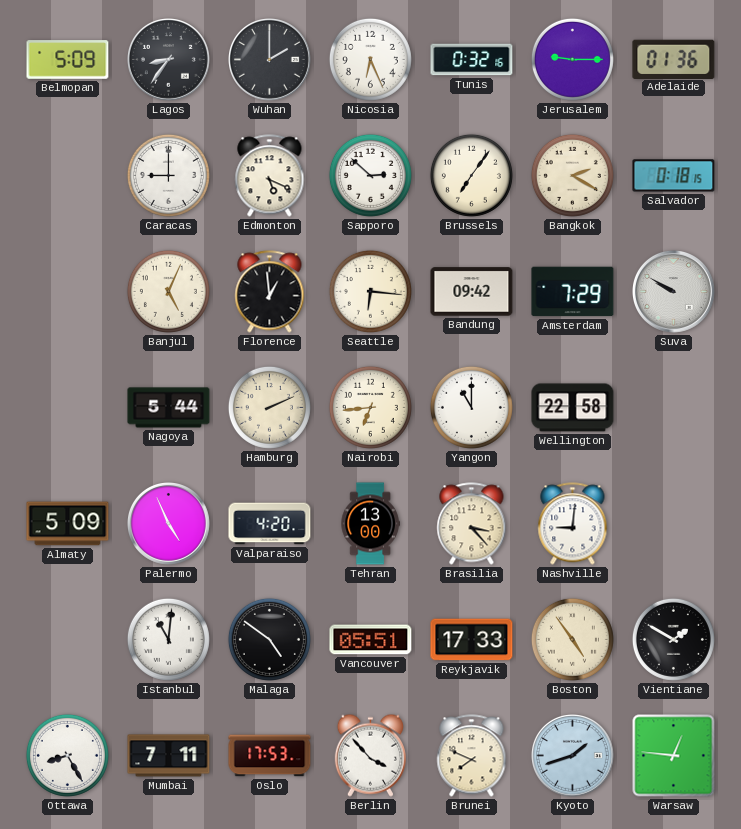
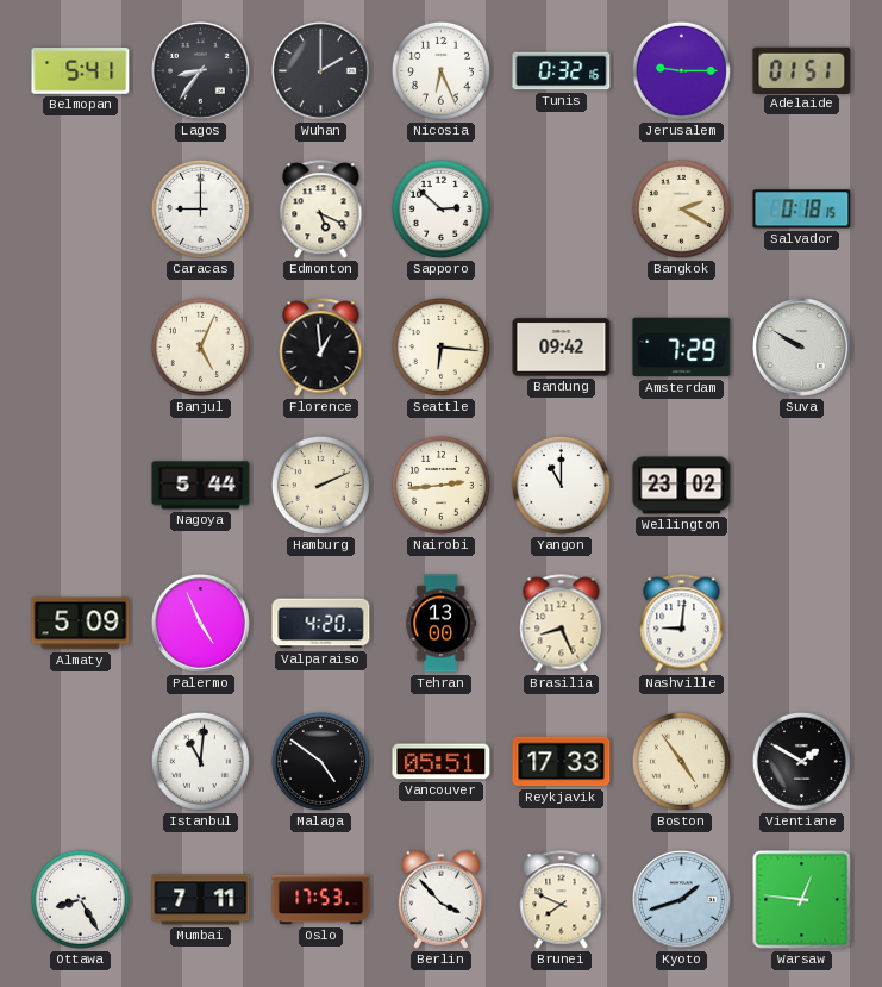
Belmopan: 5:09 -> 5:41 (81, 71)
Adelaide: 01:36 -> 01:51 (802, 70)
Brussels: 7:06 -> none (471, 175)
Nairobi: 6:44 -> 2:44 (440, 485)
Wellington: 22:58 -> 23:02 (682, 486)
Brasilia: 3:23 -> 8:26 (562, 624)
